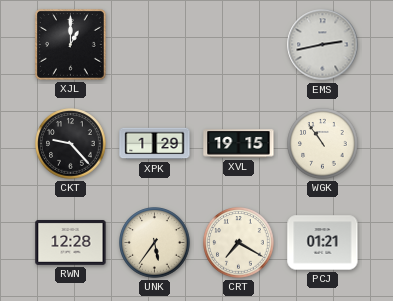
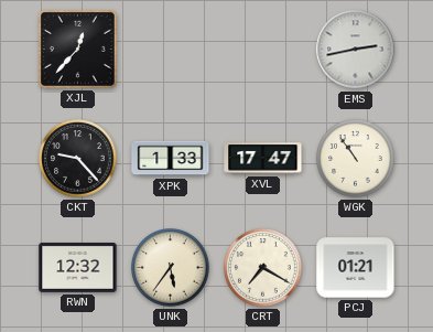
XJL: 1:00 -> 12:37 (77, 49)
XPK: 1:29 -> 1:33 (171, 159)
XVL: 19:15 -> 17:47 (263, 159)
RWN: 12:28 -> 12:32 (78, 267)
